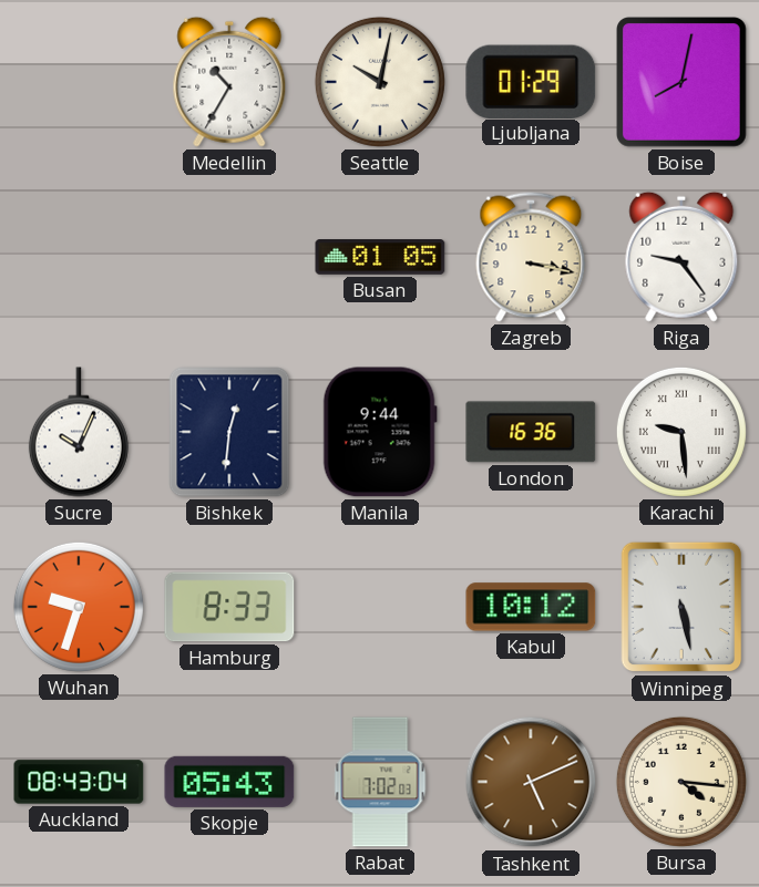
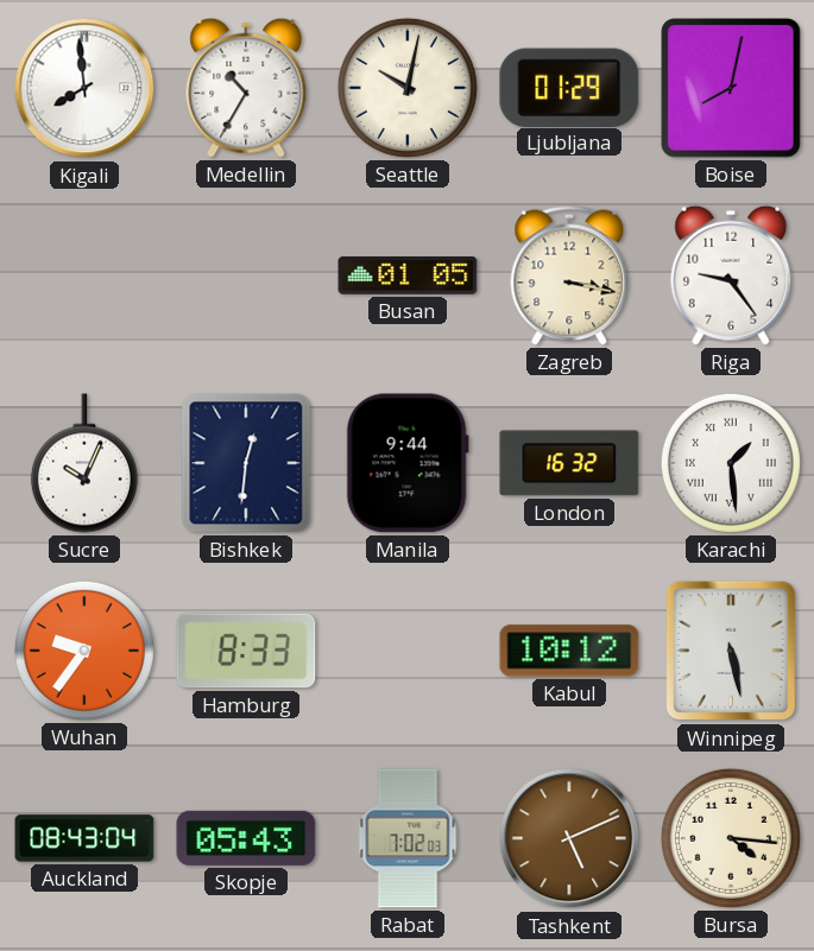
Kigali: none -> 7:59 (84, 88)
London: 16:36 -> 16:32 (569, 463)
Karachi: 9:29 -> 1:29 (731, 463)
Wuhan: 9:33 -> 9:36 (84, 651)
